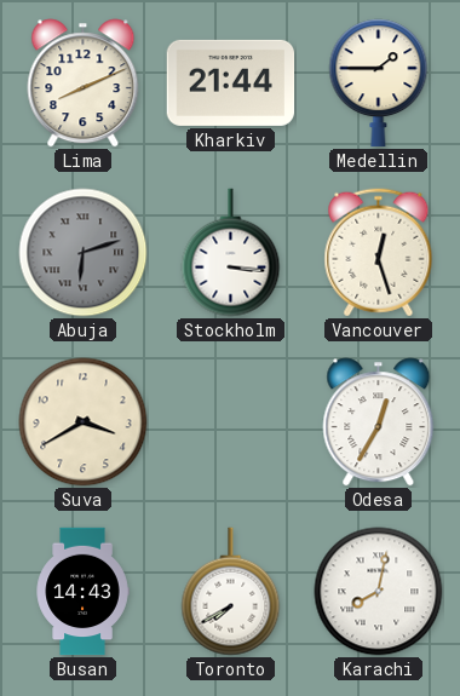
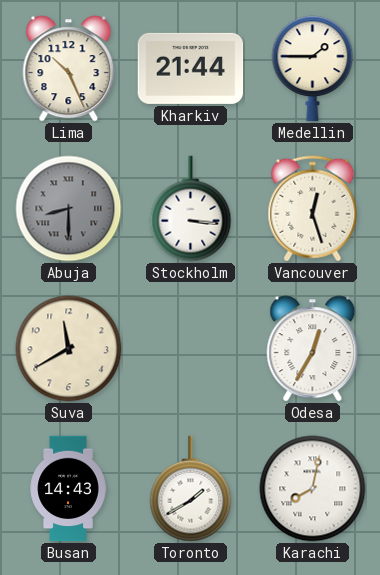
Lima: 8:11 -> 10:26 (69, 69)
Abuja: 6:12 -> 8:30 (69, 209)
Suva: 3:40 -> 11:40 (69, 349)
Toronto: 7:40 -> 1:40 (191, 489)
